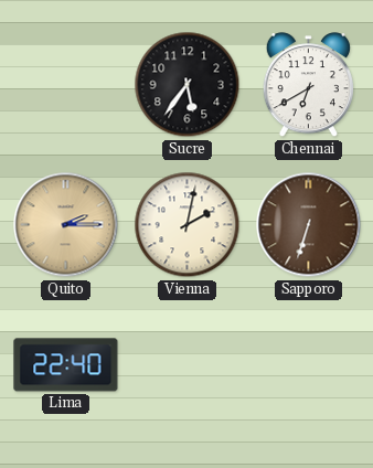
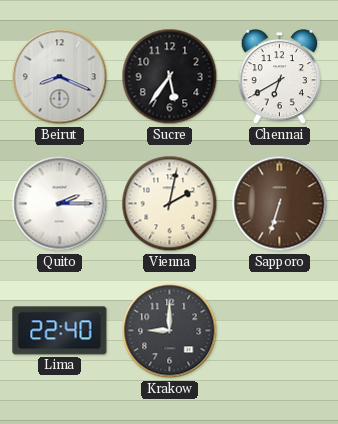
Beirut: none -> 8:19 (60, 77)
Quito dial: champagne -> white (60, 204)
Krakow: none -> 9:00 (170, 331)
